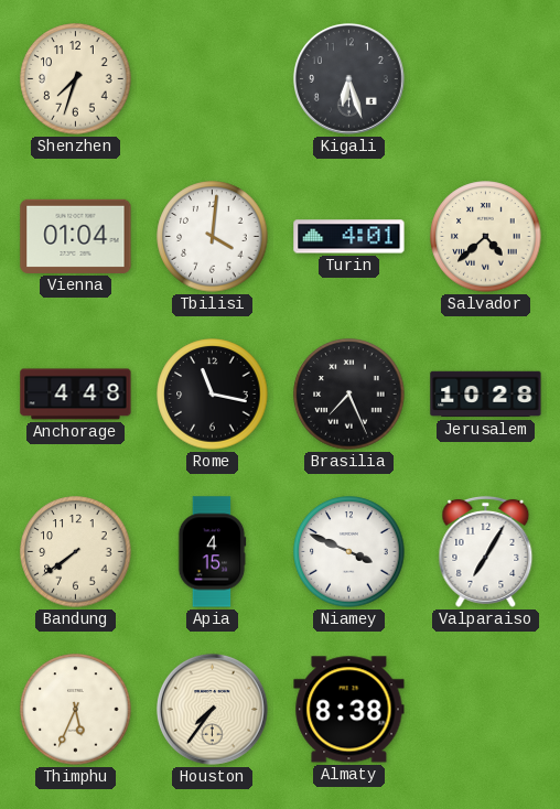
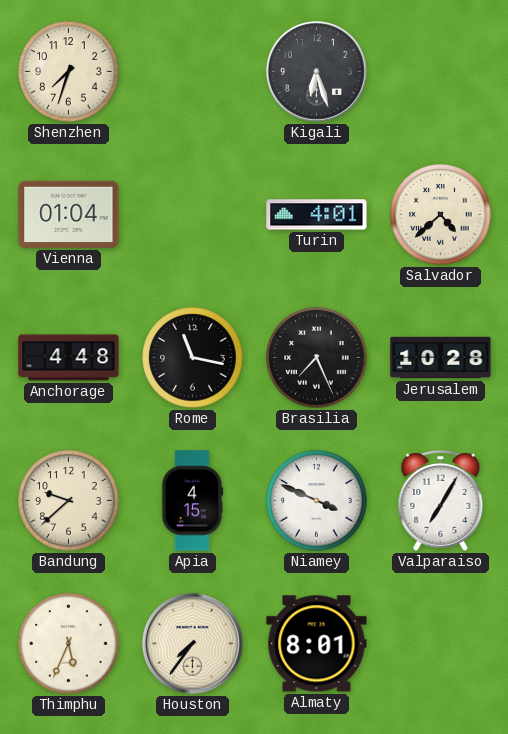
Tbilisi: 4:01 -> none (213, 237)
Bandung: 7:39 -> 9:38 (69, 501)
Almaty: 8:38 -> 8:01 (317, 644)
